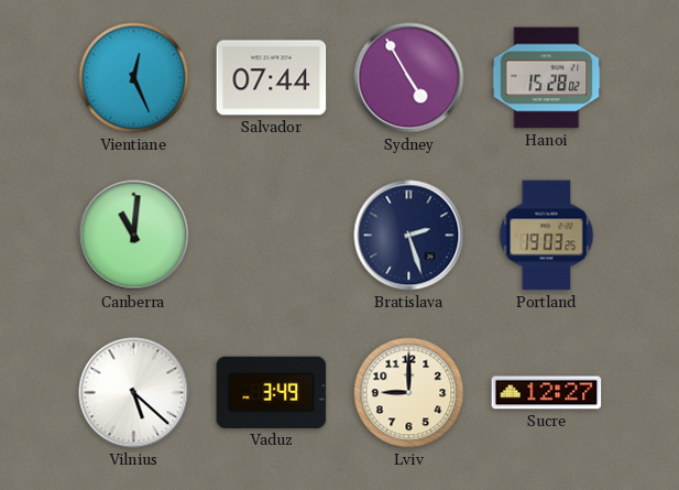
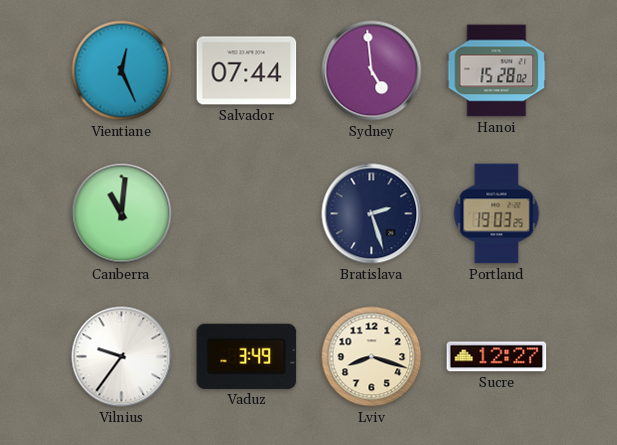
Sydney: 4:55 -> 4:59 (372, 71)
Vilnius: 5:22 -> 9:36 (122, 357)
Lviv: 9:00 -> 8:18 (372, 357)
